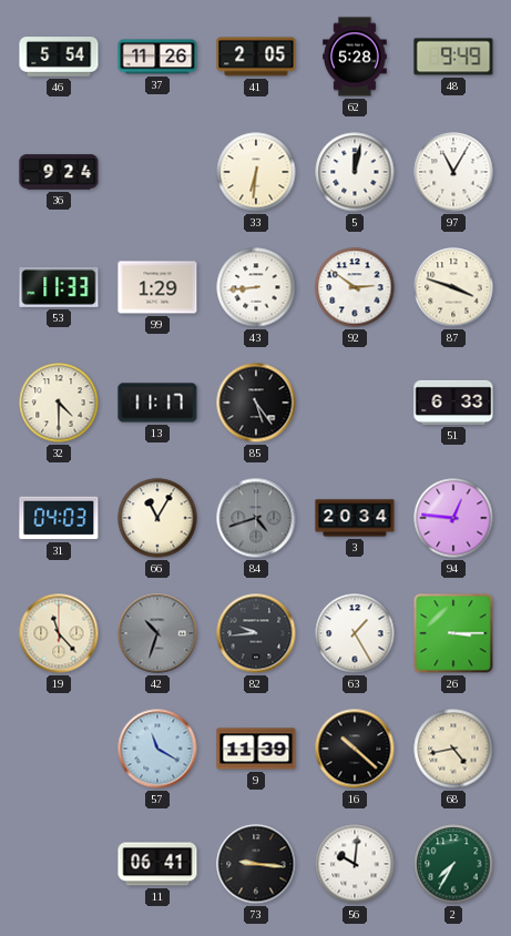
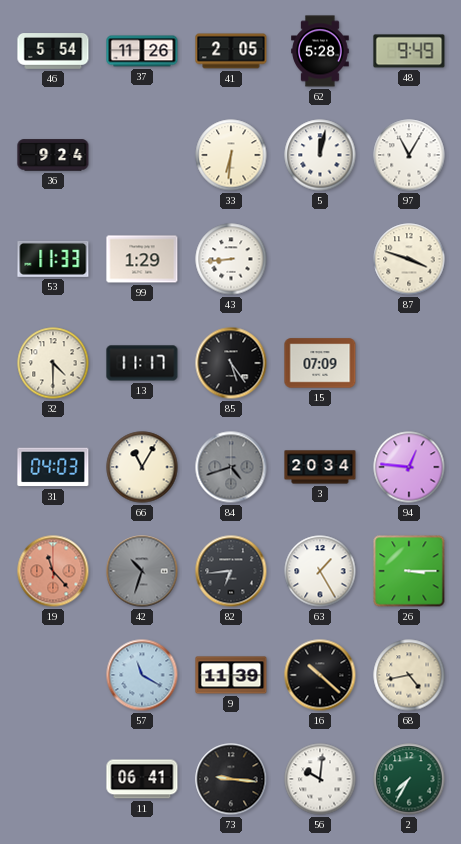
92: 2:51 -> none (355, 287)
15: none -> 07:09 (320, 363)
51: 6:33 -> none (453, 403)
19 dial: cream -> salmon (53, 571)
82: 9:44 -> 6:44 (231, 571)
